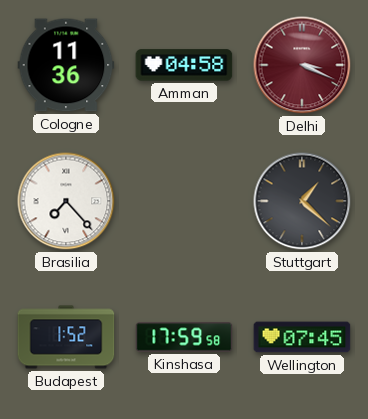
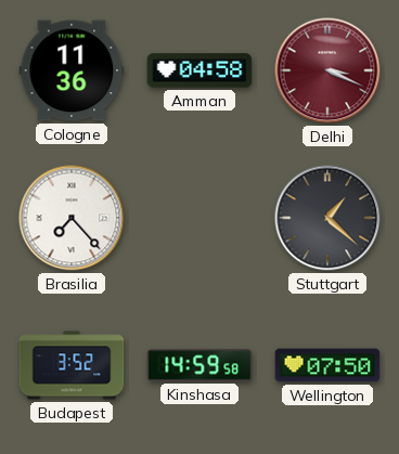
Budapest: 1:52 -> 3:52 (72, 365)
Kinshasa: 17:59 -> 14:59 (200, 365)
Wellington: 07:45 -> 07:50 (327, 365)
